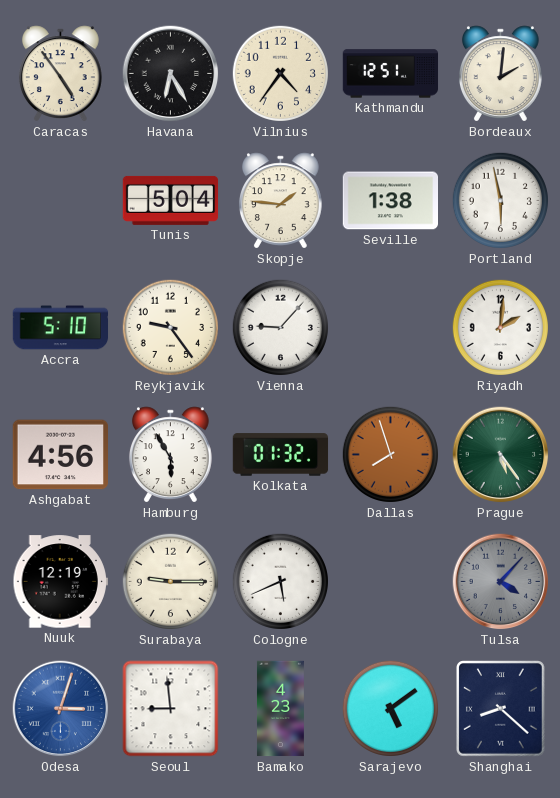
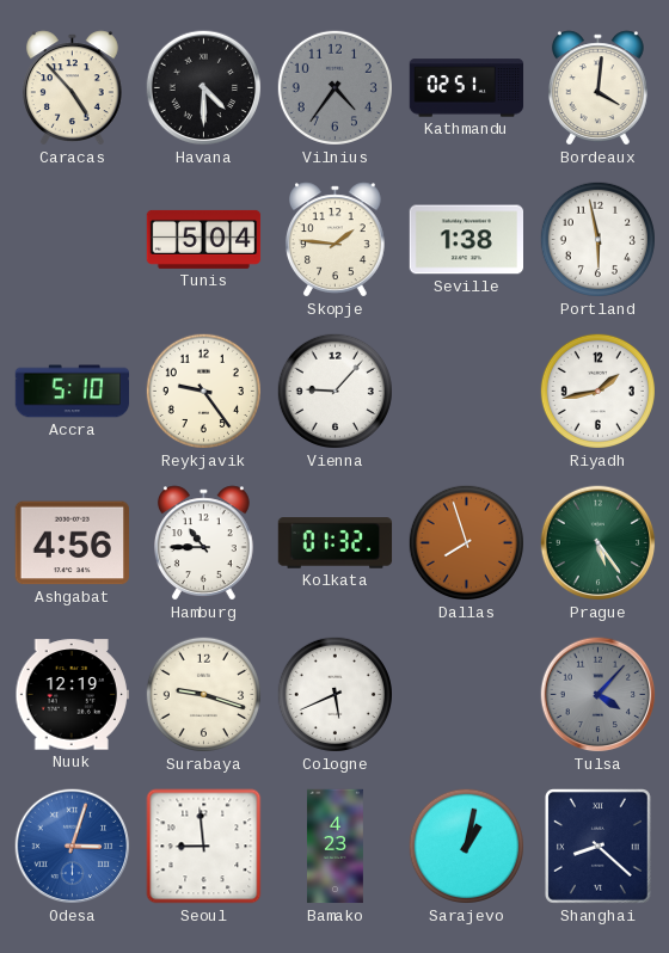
Caracas: 4:54 -> 4:53 (72, 88)
Havana: 6:25 -> 4:30 (204, 88)
Vilnius dial: cream -> grey (334, 87)
Kathmandu: 12:51 -> 02:51 (467, 88)
Bordeaux: 2:01 -> 4:01 (597, 88)
Riyadh: 2:01 -> 1:43 (597, 391)
Hamburg: 5:55 -> 10:45 (203, 543)
Surabaya: 9:15 -> 9:18 (203, 694)
Sarajevo: 5:09 -> 1:02 (466, 846)
